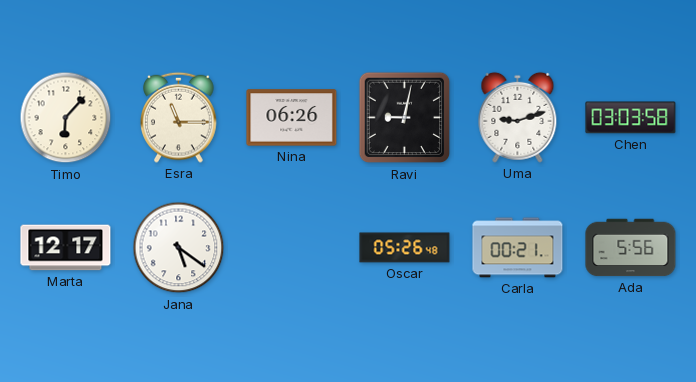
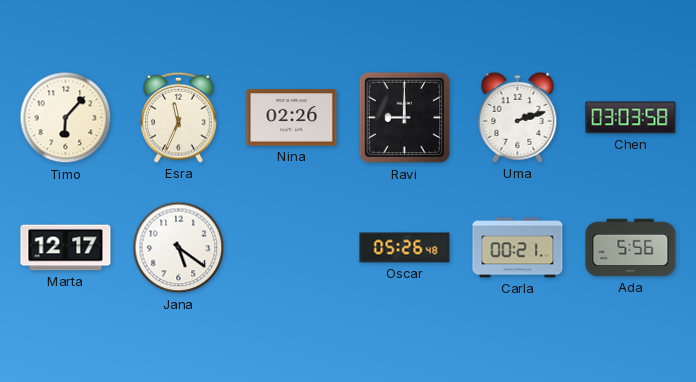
Esra: 11:15 -> 11:34 (179, 117)
Nina: 06:26 -> 02:26 (292, 118)
Ravi: 9:02 -> 9:00 (405, 118)
Uma: 9:12 -> 2:12 (518, 117)
